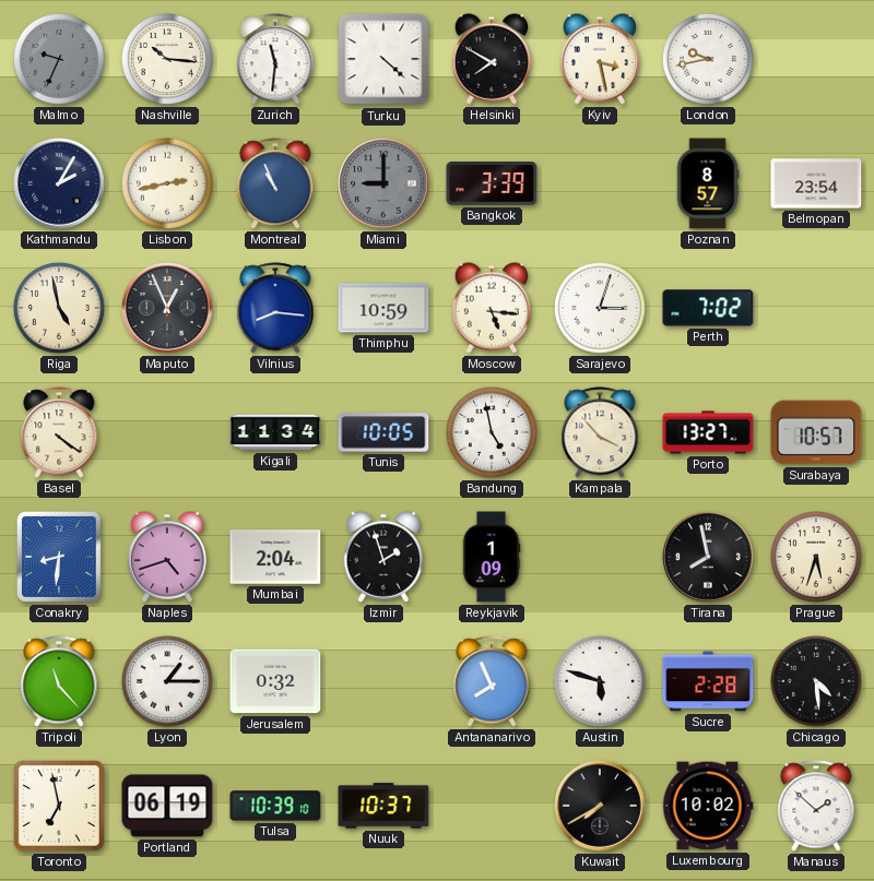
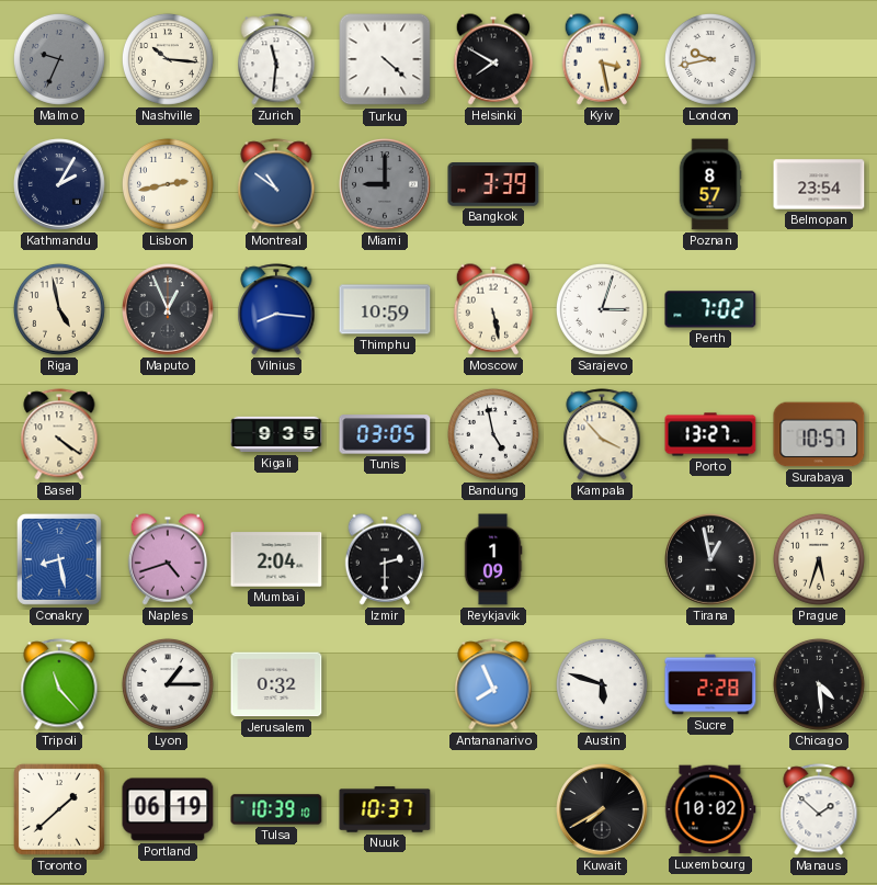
Montreal: 10:56 -> 10:51 (276, 184)
Moscow: 5:16 -> 5:28 (492, 309)
Kigali: 11:34 -> 9:35 (276, 434)
Tunis: 10:05 -> 03:05 (385, 434)
Conakry: 8:31 -> 8:28 (59, 559)
Izmir: 1:57 -> 2:30 (384, 559)
Tirana: 7:58 -> 12:58 (710, 559)
Toronto: 6:58 -> 1:38 (60, 810)
